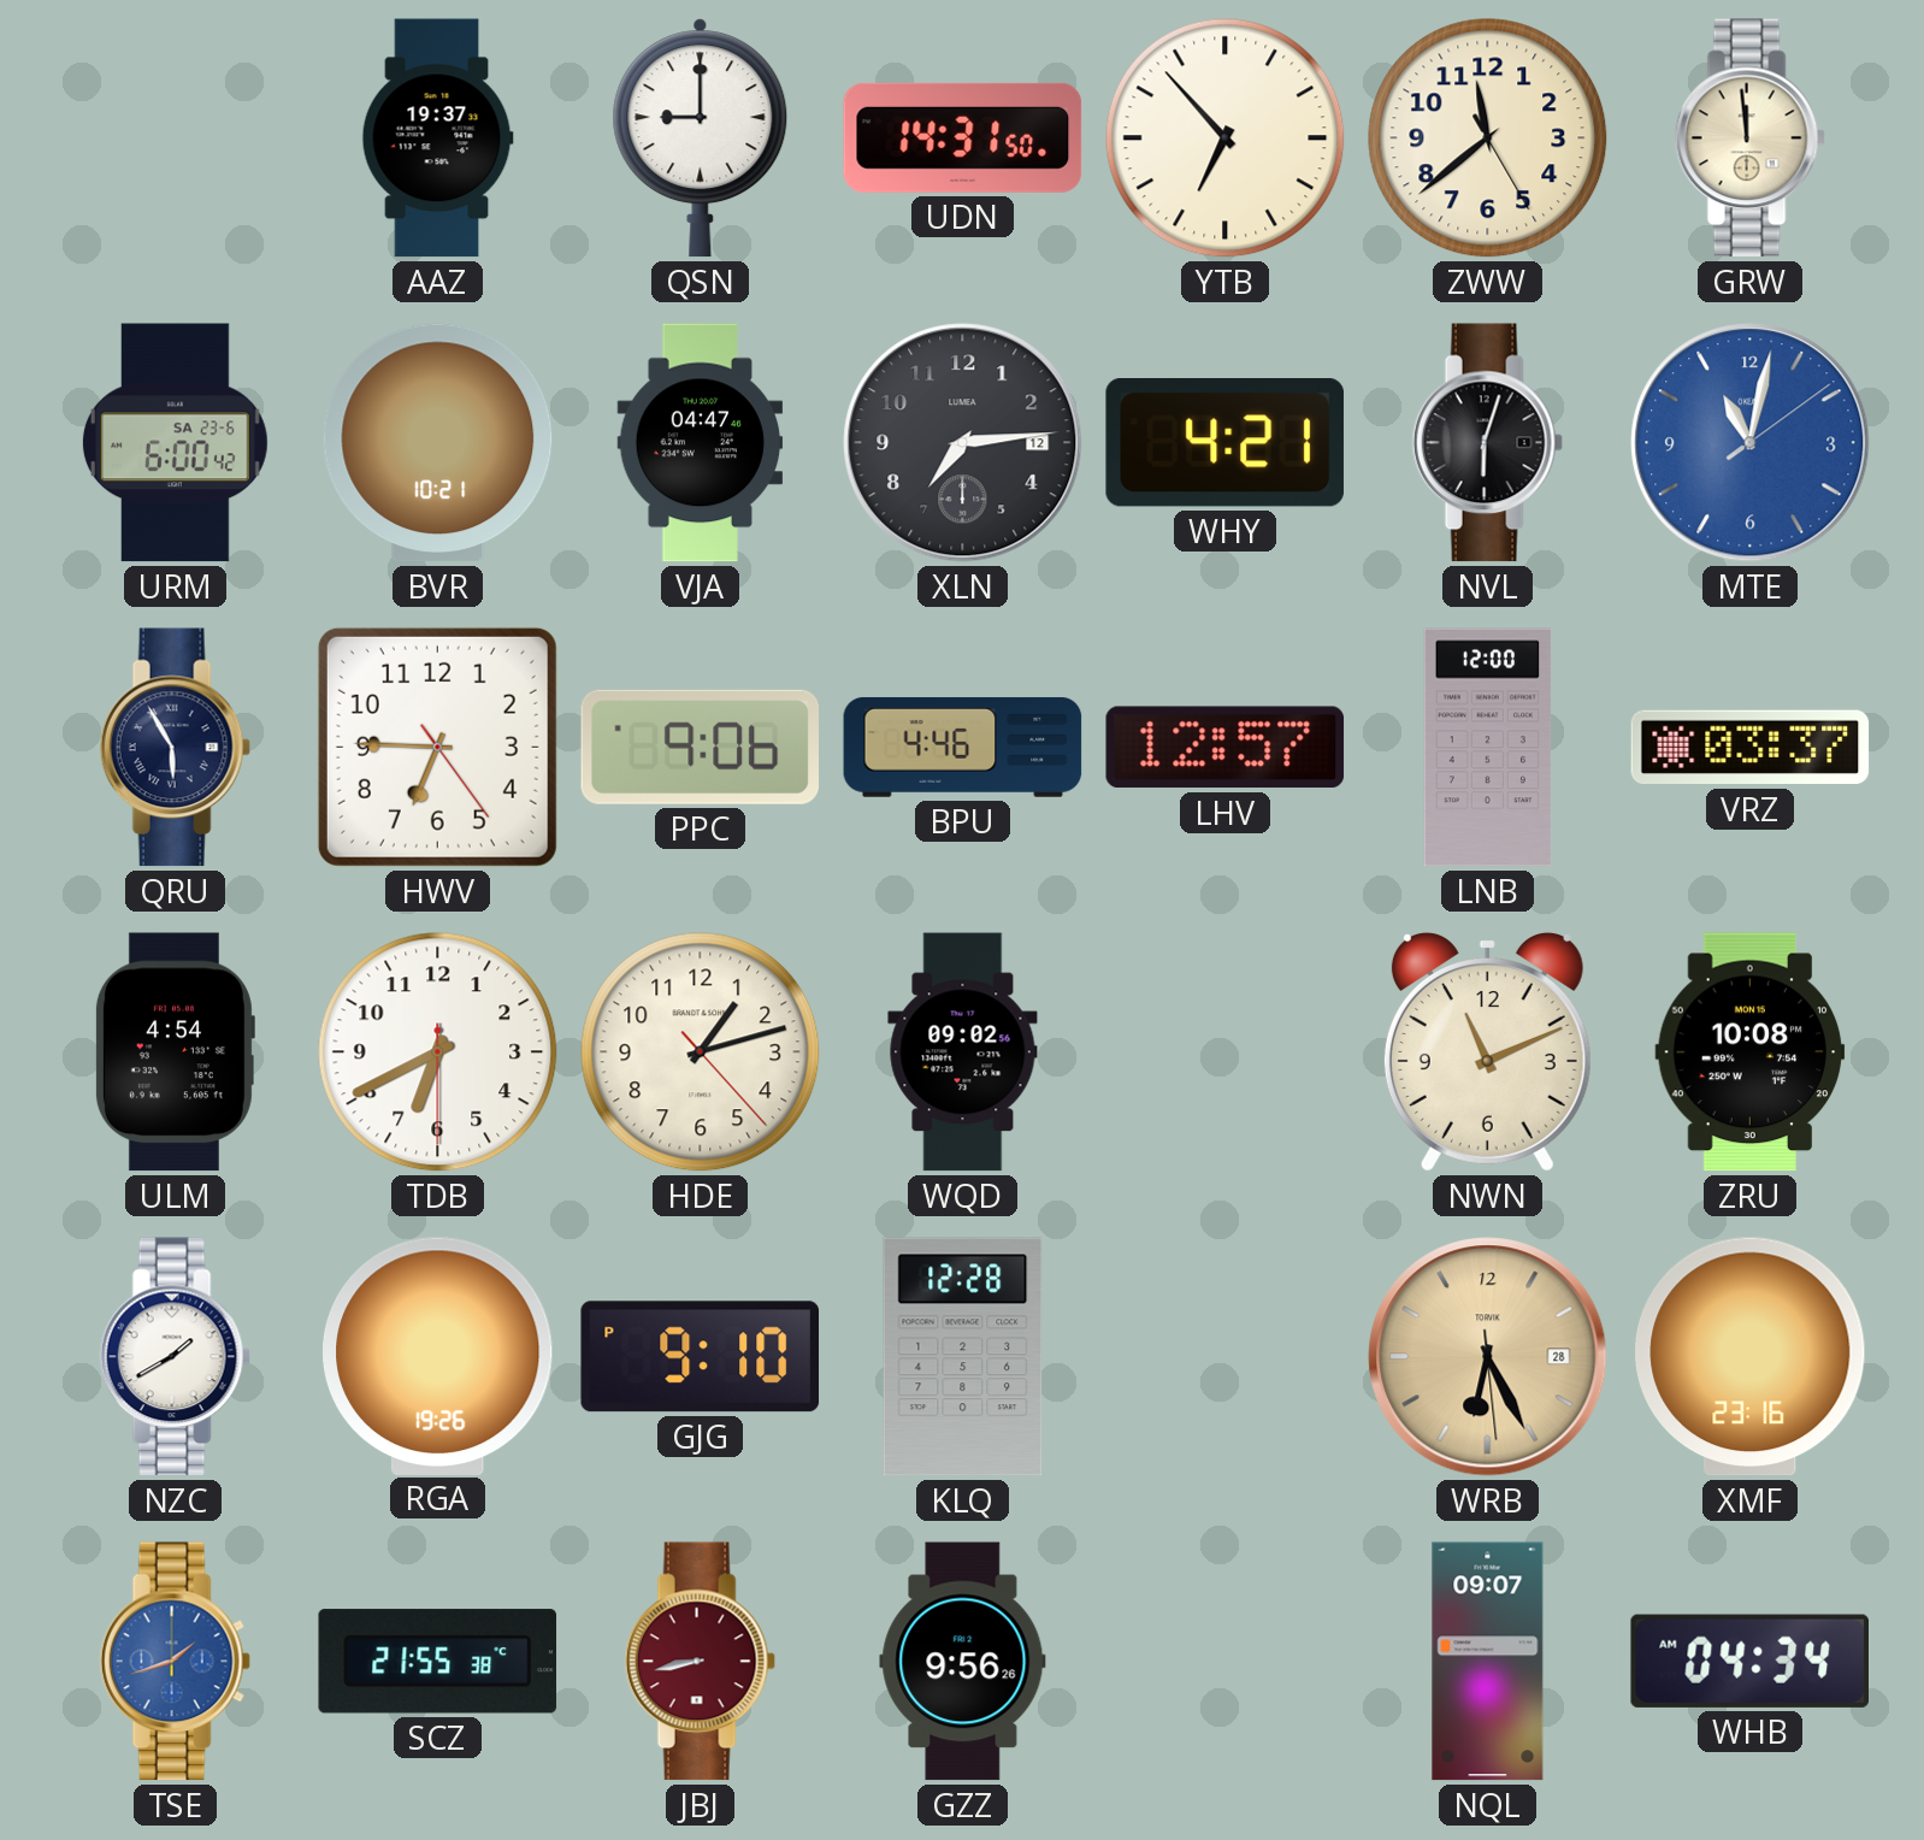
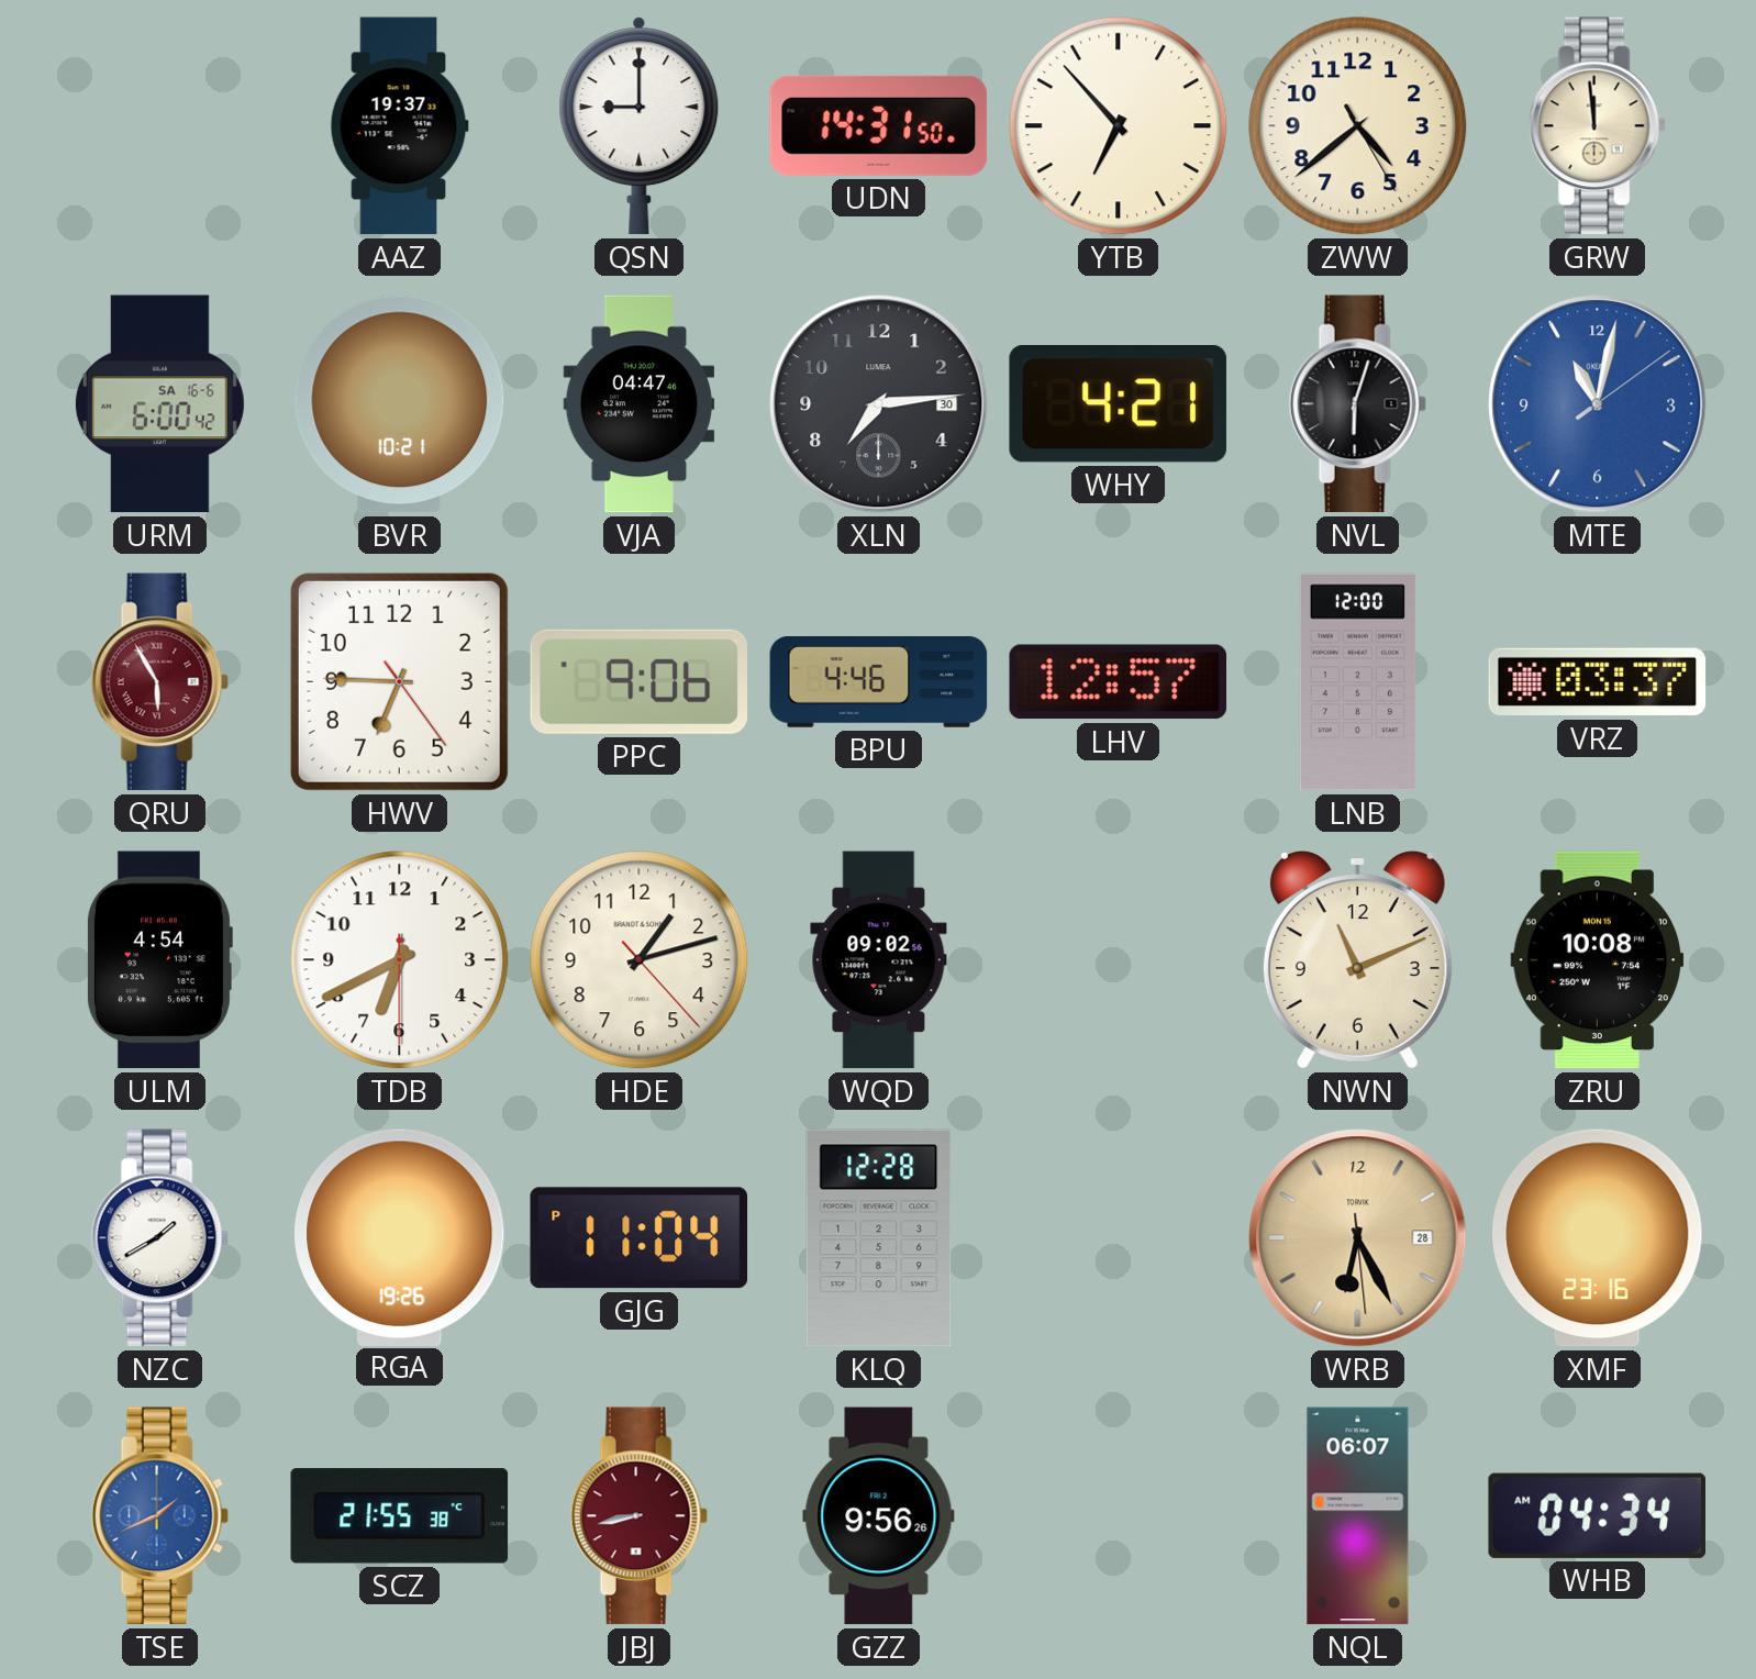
ZWW: 11:38 -> 4:38 (1358, 126)
URM date: SA 23-6 -> SA 16-6 (159, 404)
XLN date: 12 -> 30 (879, 404)
QRU dial: navy -> burgundy (159, 682)
GJG: 9:10 -> 11:04 (640, 1238)
TSE: 1:42 -> 1:41 (159, 1516)
NQL: 09:07 -> 06:07 (1358, 1516)
